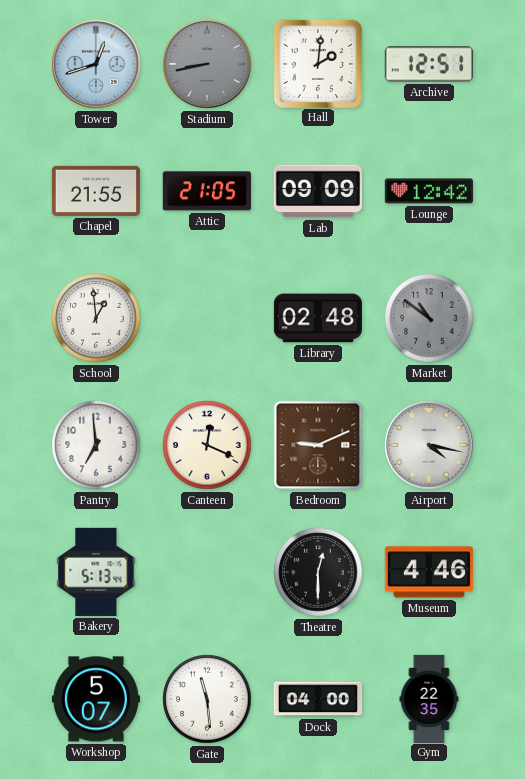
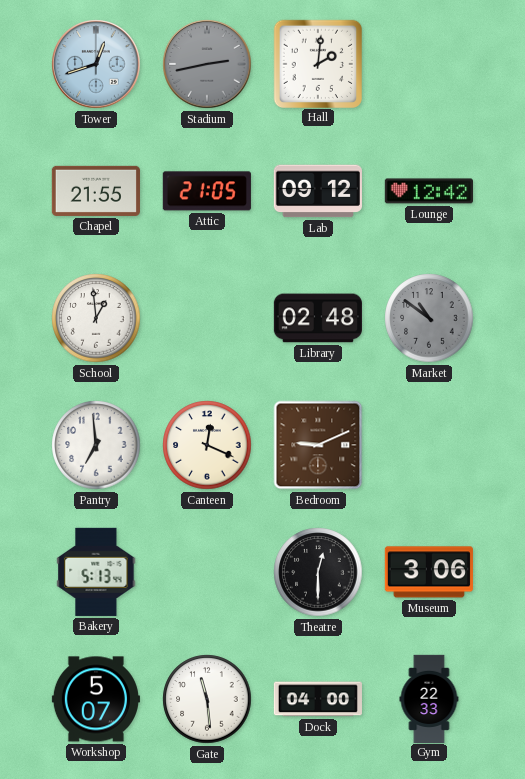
Stadium: 8:43 -> 2:43 (207, 64)
Archive: 12:51 -> none (429, 64)
Lab: 09:09 -> 09:12 (318, 191)
Airport: 4:17 -> none (429, 445)
Museum: 4:46 -> 3:06 (429, 572)
Gym: 22:35 -> 22:33 (429, 698)
